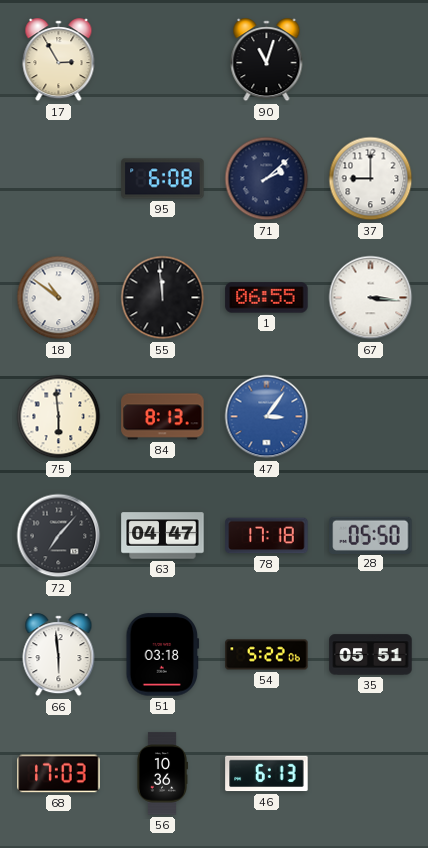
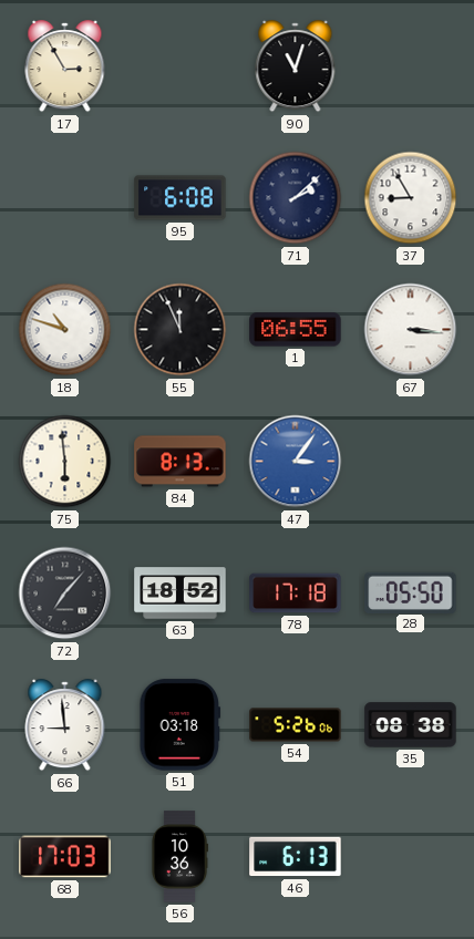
37: 9:00 -> 8:55 (411, 198)
18: 10:51 -> 10:48 (65, 330)
55: 11:59 -> 11:56 (181, 330)
63: 04:47 -> 18:52 (181, 594)
66: 5:59 -> 8:59 (65, 725)
54: 5:22 -> 5:26 (296, 725)
35: 05:51 -> 08:38 (411, 725)
